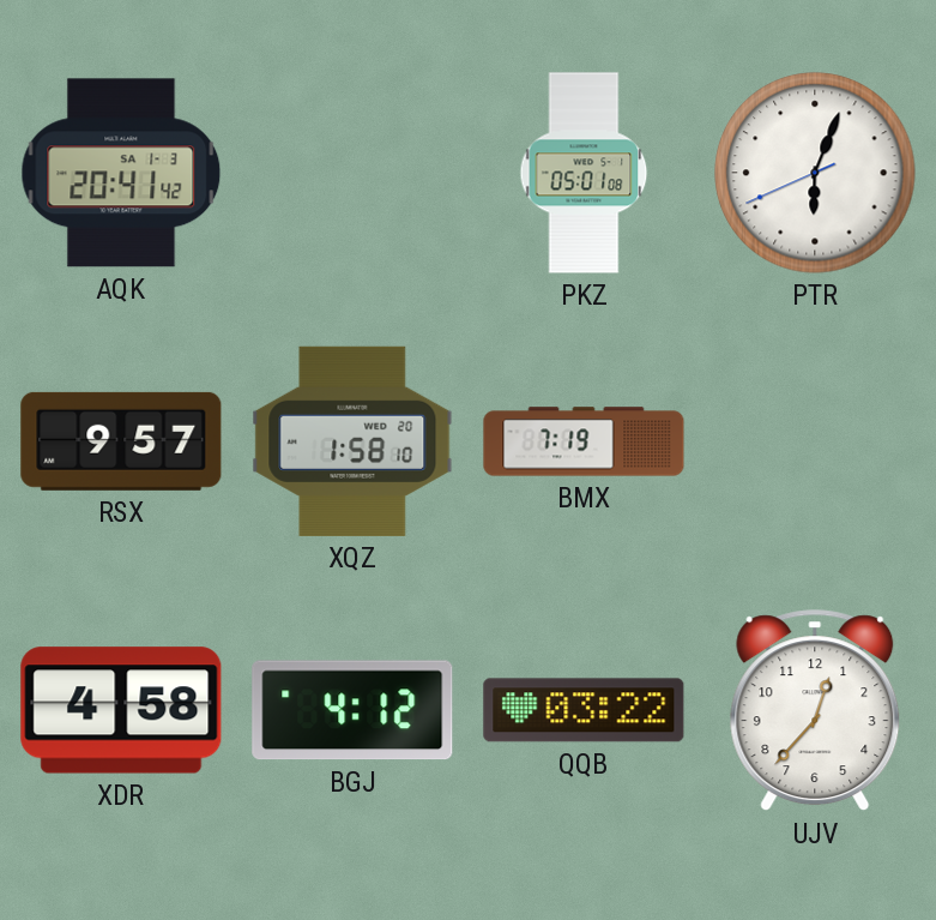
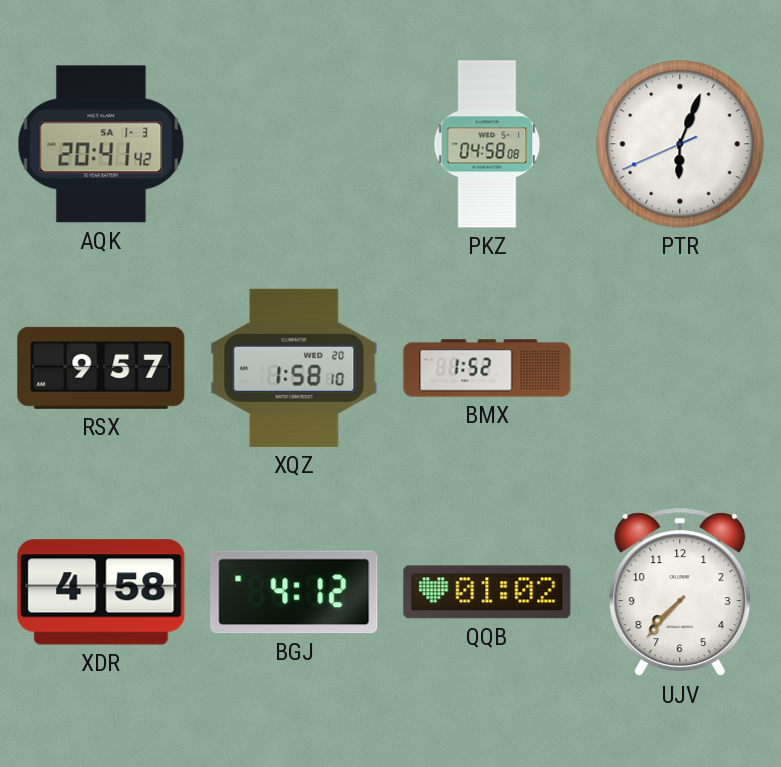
PKZ: 05:01 -> 04:58 (487, 144)
BMX: 7:19 -> 1:52 (487, 368)
QQB: 03:22 -> 01:02 (487, 592)
UJV: 12:37 -> 7:37 (680, 593)
